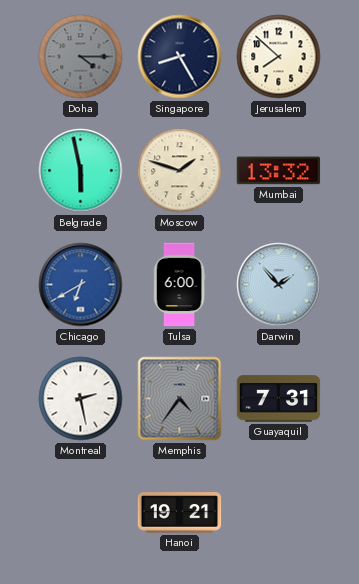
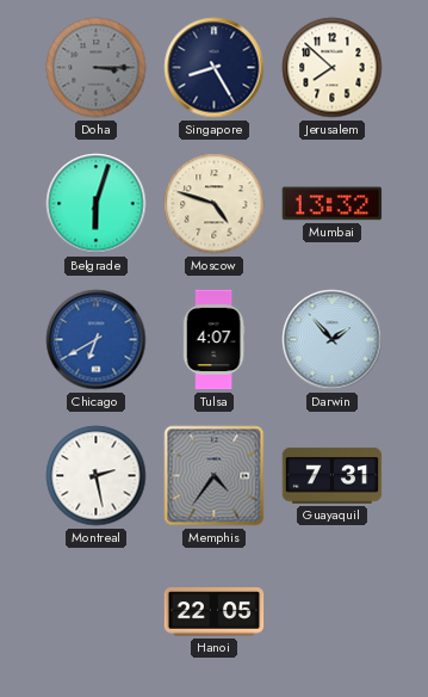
Doha: 4:15 -> 3:15 (97, 68)
Belgrade: 5:58 -> 6:03 (97, 204)
Moscow: 1:48 -> 4:48 (215, 204)
Tulsa: 6:00 -> 4:07 (213, 340)
Hanoi: 19:21 -> 22:05 (215, 612)
